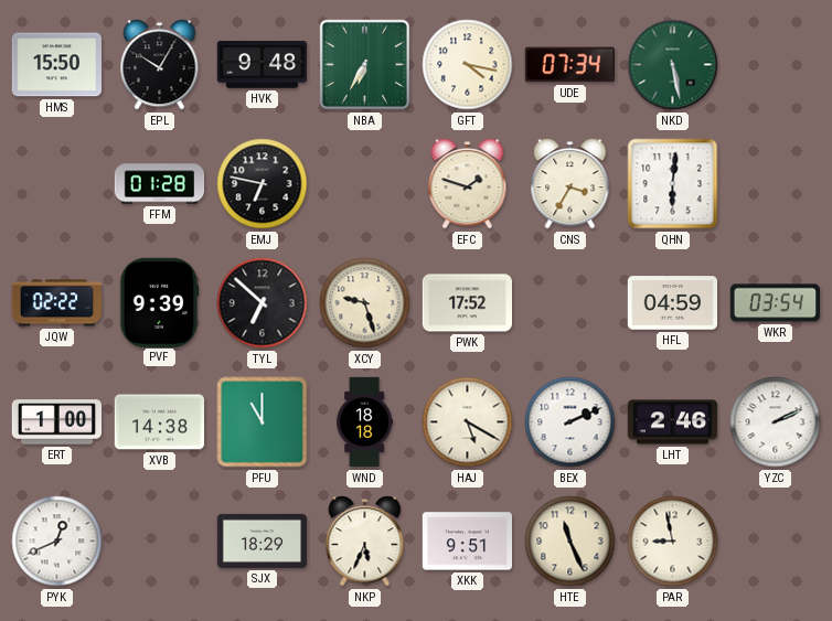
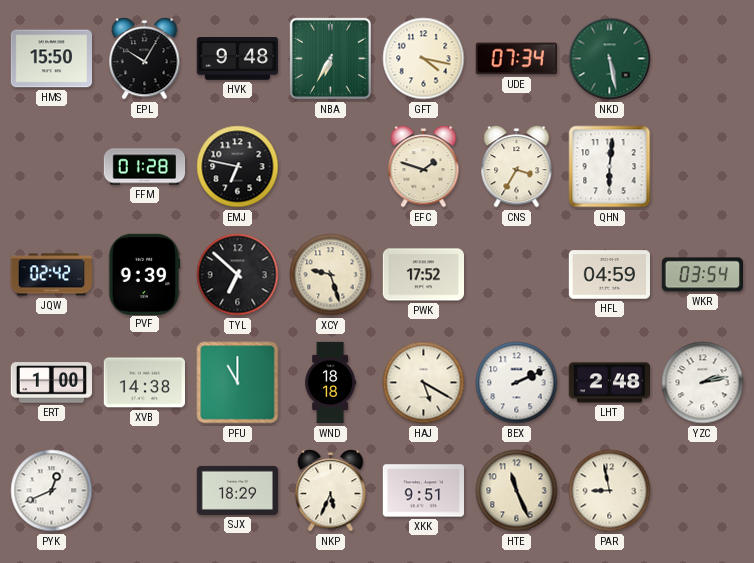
JQW: 02:22 -> 02:42 (51, 275)
LHT: 2:46 -> 2:48 (610, 383)
YZC: 2:11 -> 2:13 (703, 383)
